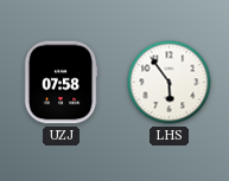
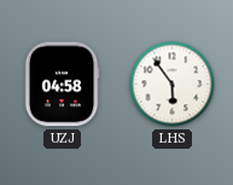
UZJ: 07:58 -> 04:58 (62, 85)
